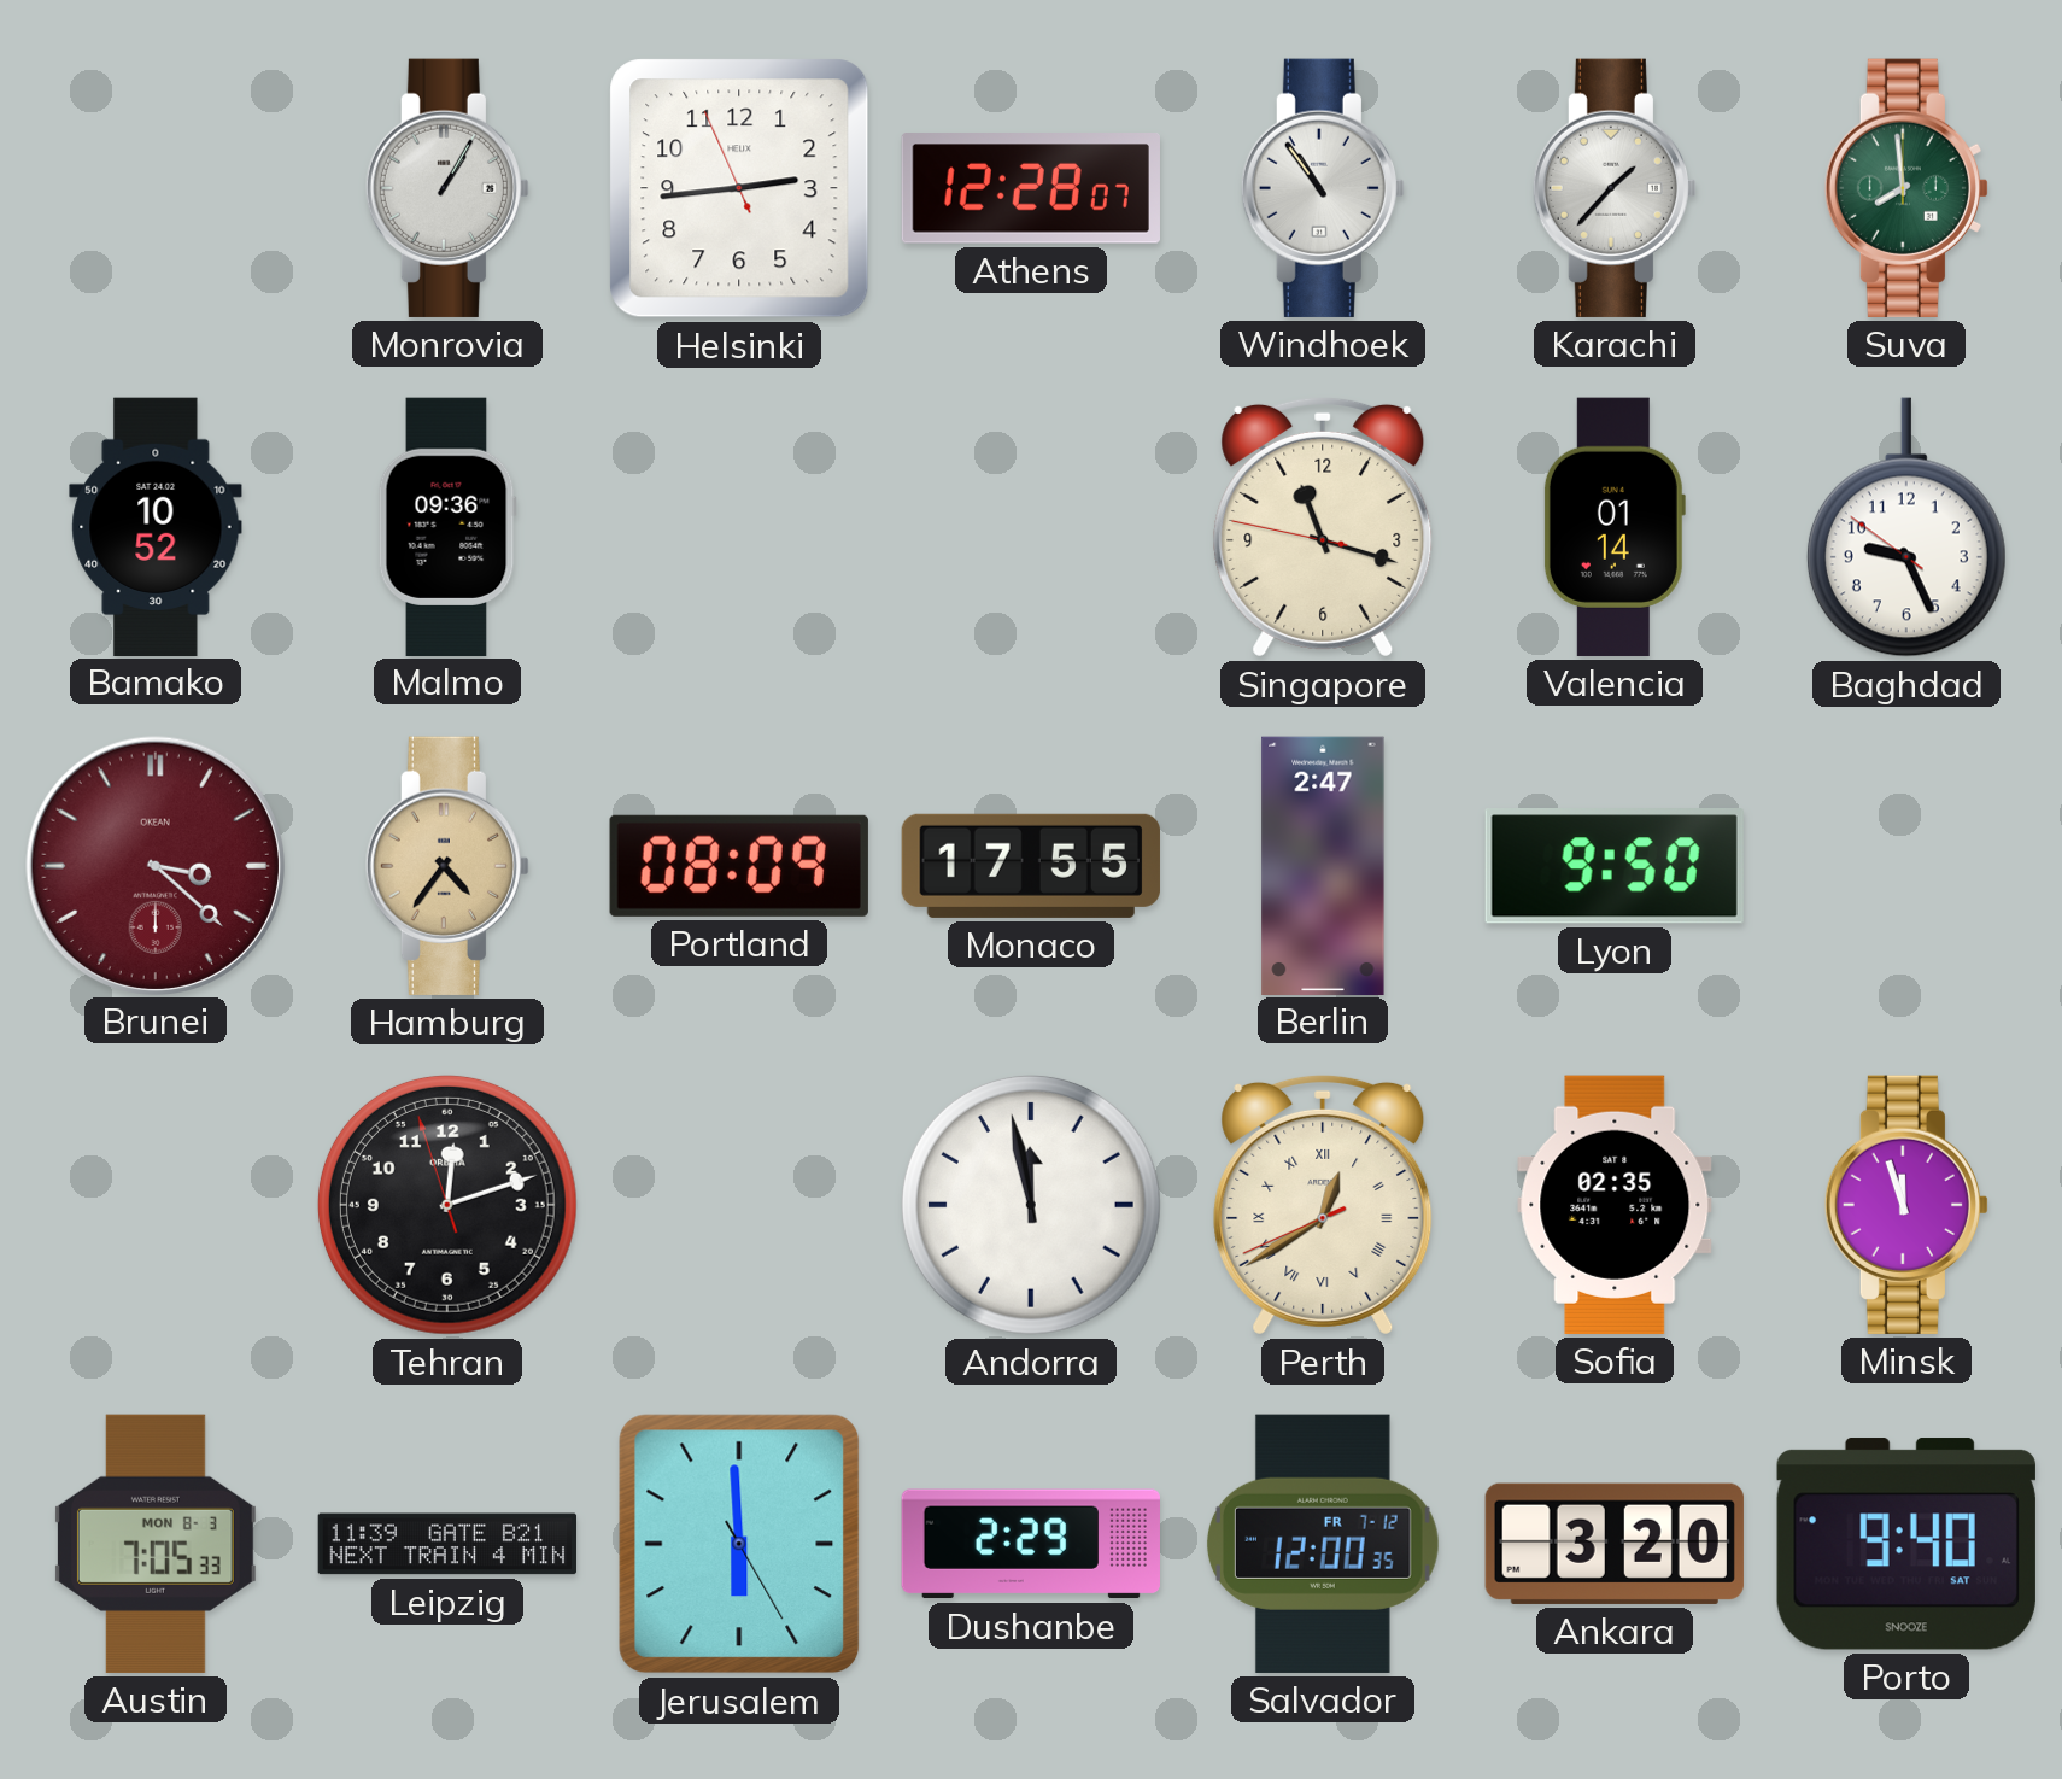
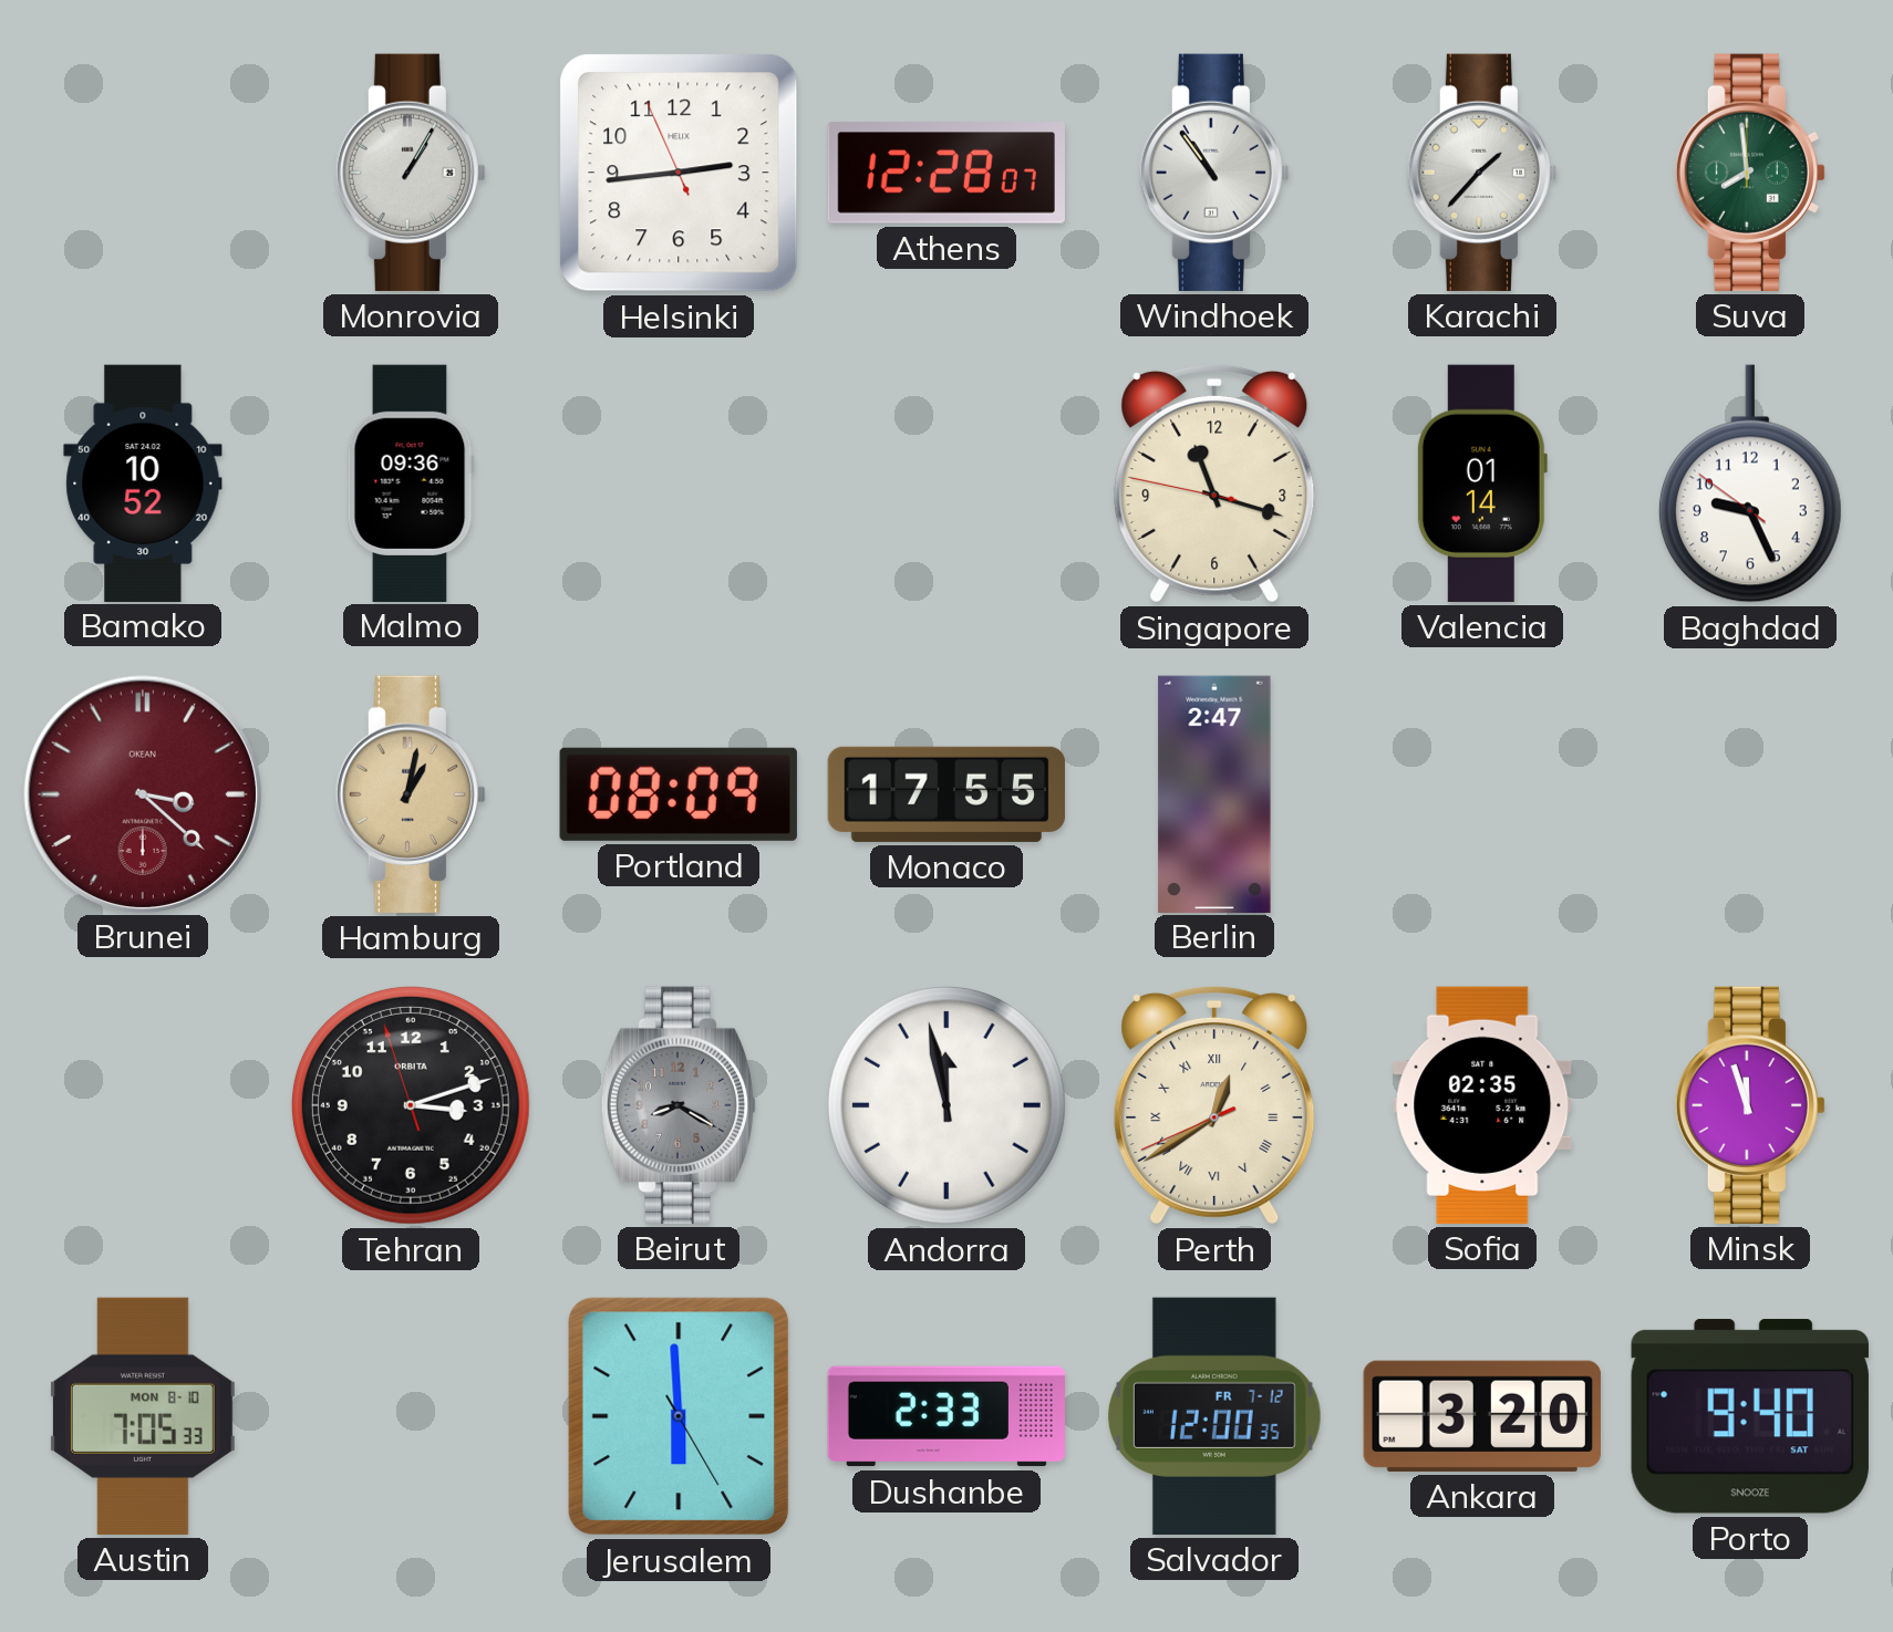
Hamburg: 4:36 -> 1:02 (411, 794)
Lyon: 9:50 -> none (1615, 867)
Tehran: 12:11 -> 3:11 (411, 1105)
Beirut: none -> 8:20 (679, 1105)
Austin date: MON 8-3 -> MON 8-10 (143, 1416)
Leipzig: 11:39 -> none (447, 1544)
Dushanbe: 2:29 -> 2:33 (947, 1416)
